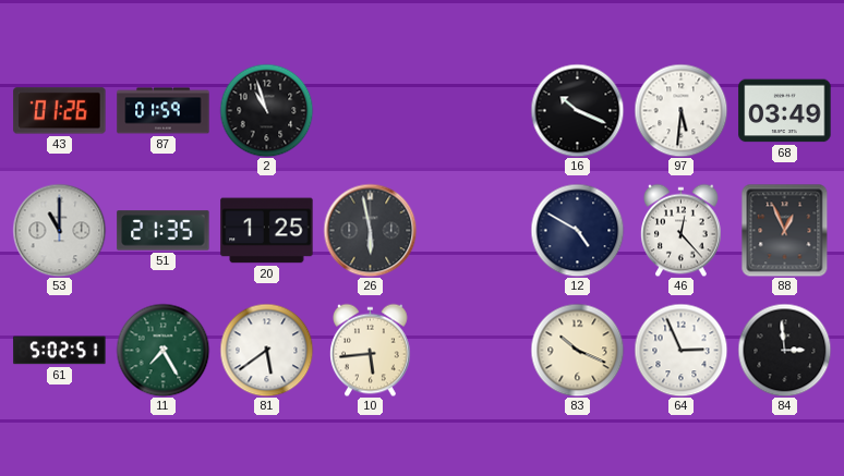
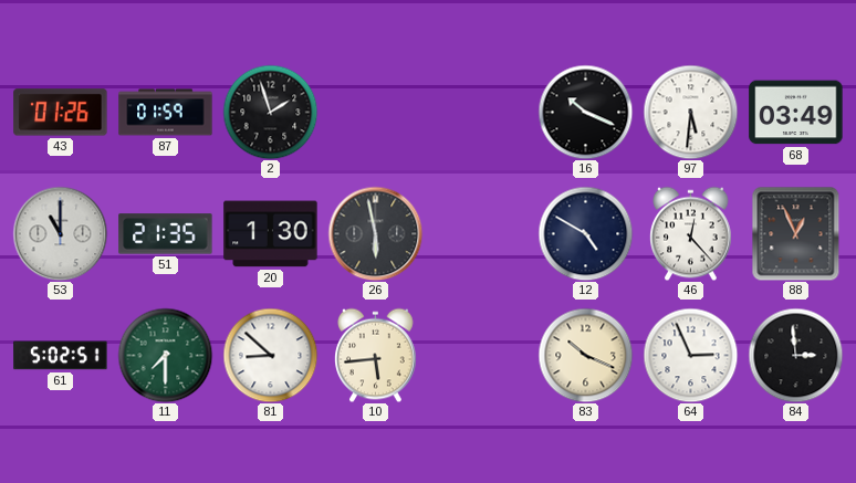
2: 10:57 -> 1:57 (270, 112)
20: 1:25 -> 1:30 (271, 234)
11: 7:25 -> 7:30 (165, 355)
81: 5:39 -> 8:52 (270, 355)
